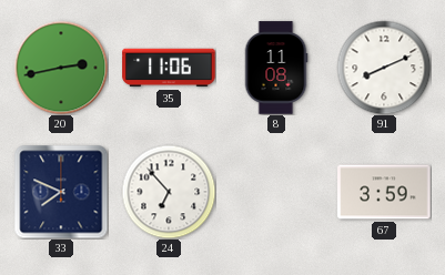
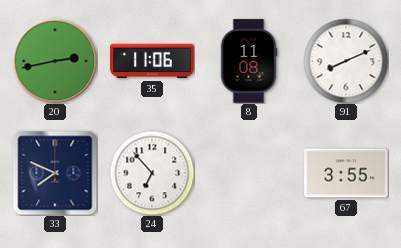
67: 3:59 -> 3:55 (346, 173)
